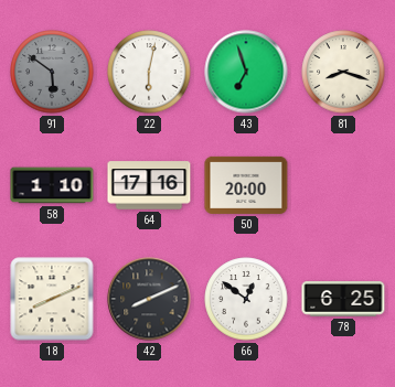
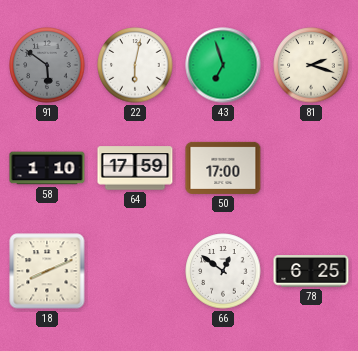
81: 8:18 -> 2:18 (311, 65)
64: 17:16 -> 17:59 (135, 168)
50: 20:00 -> 17:00 (223, 168)
42: 8:11 -> none (149, 299)
